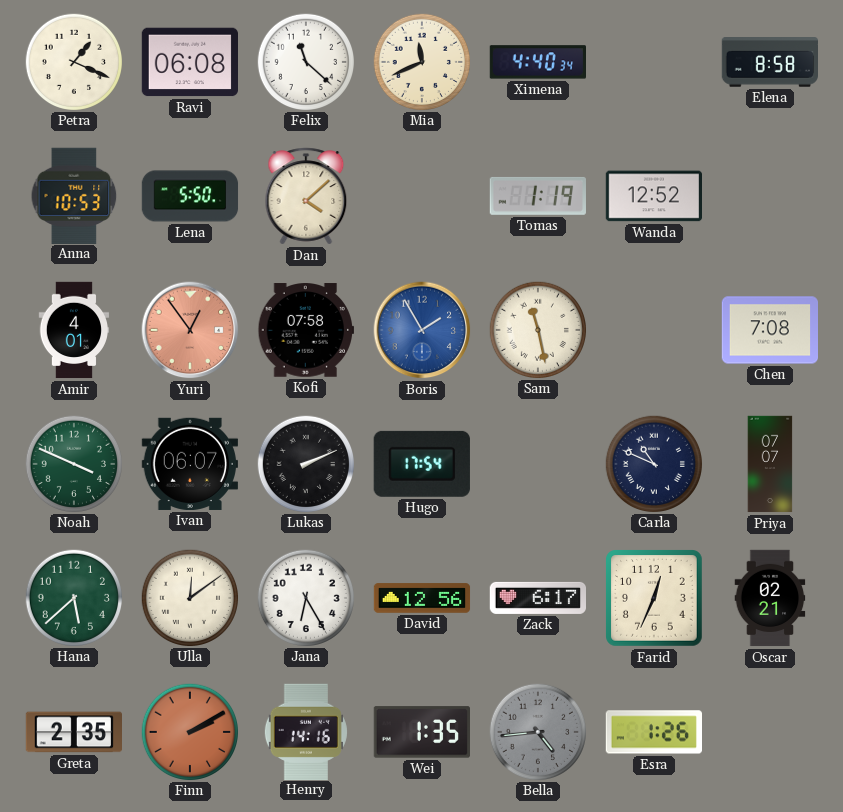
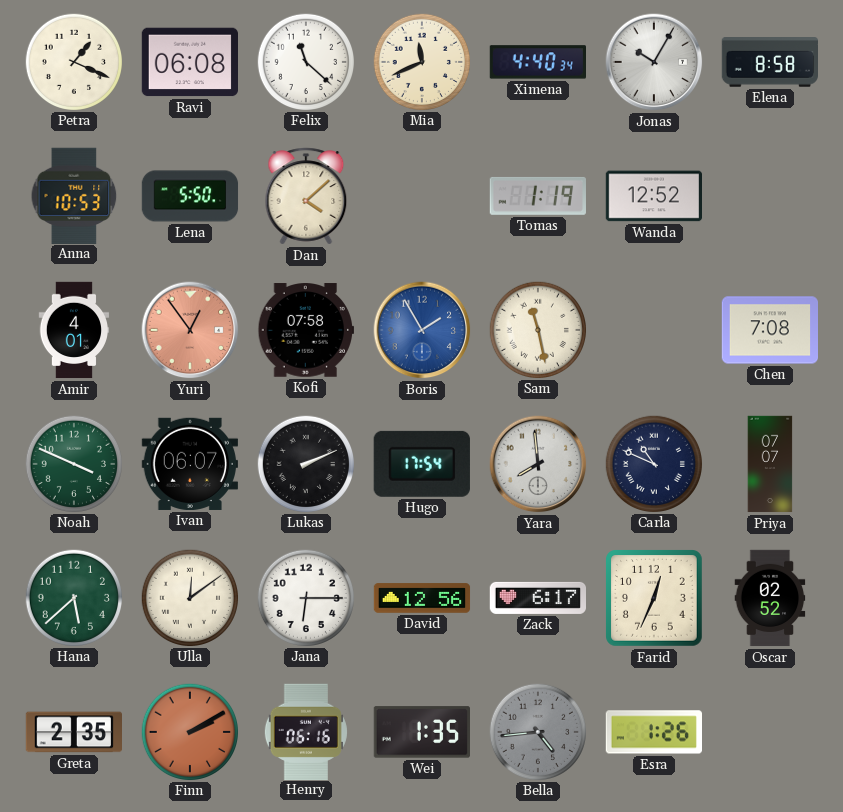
Jonas: none -> 10:05 (654, 62)
Yara: none -> 7:59 (538, 464)
Jana: 6:25 -> 6:15 (305, 597)
Oscar: 02:21 -> 02:52 (770, 598)
Henry: 14:16 -> 06:16 (306, 731)
